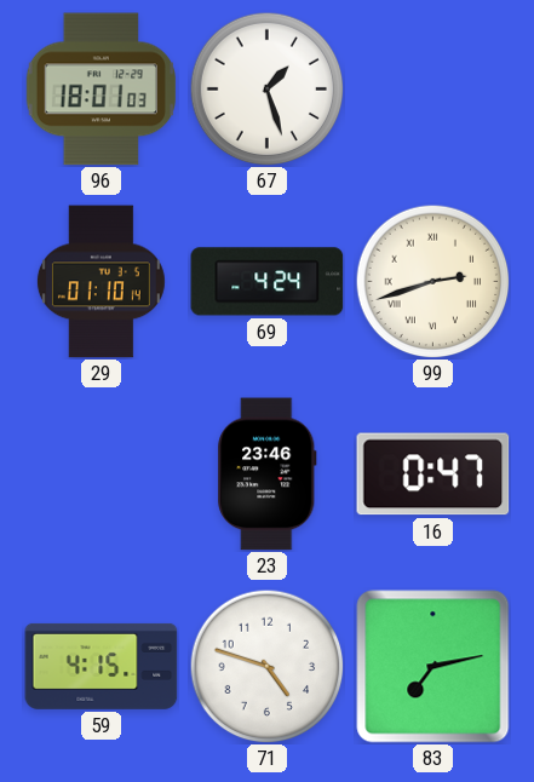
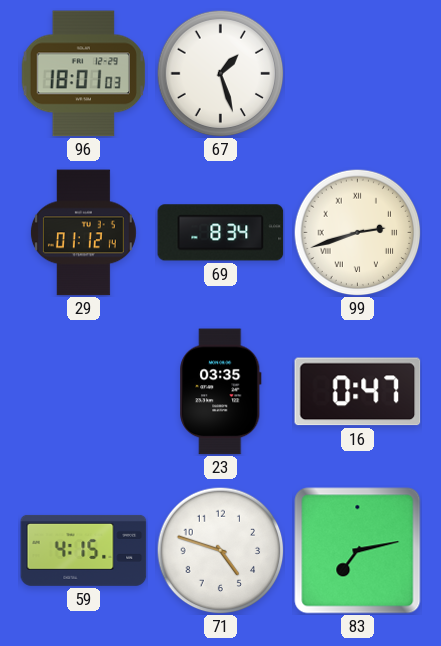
29: 01:10 -> 01:12 (83, 233)
69: 4:24 -> 8:34 (221, 233)
23: 23:46 -> 03:35 (221, 392)
